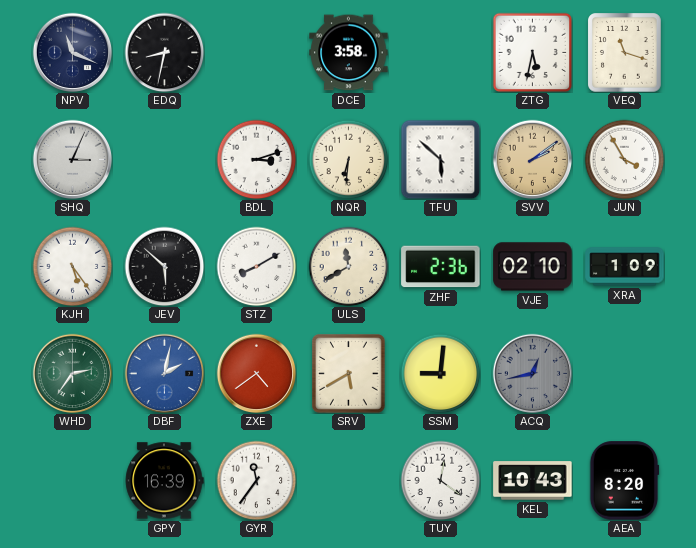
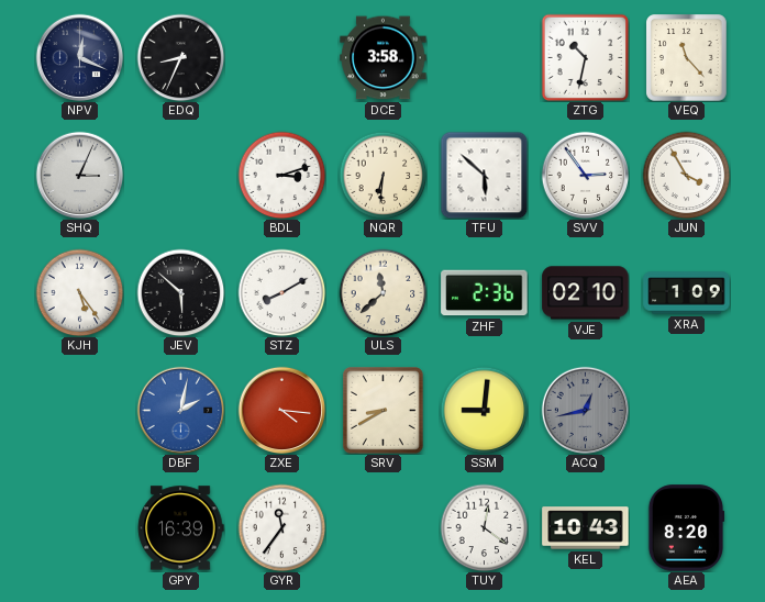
NPV: 11:19 -> 12:19 (79, 57)
EDQ: 8:32 -> 8:34 (180, 57)
ZTG: 5:32 -> 10:32 (585, 57)
VEQ: 11:18 -> 11:23 (687, 58)
SVV: 2:09 -> 2:54 (585, 175)
SVV dial: champagne -> white (585, 175)
ULS: 11:40 -> 11:38 (382, 292)
WHD: 2:36 -> none (72, 373)
ZXE: 4:39 -> 4:16 (281, 410)
SRV: 5:40 -> 8:40 (384, 411)
